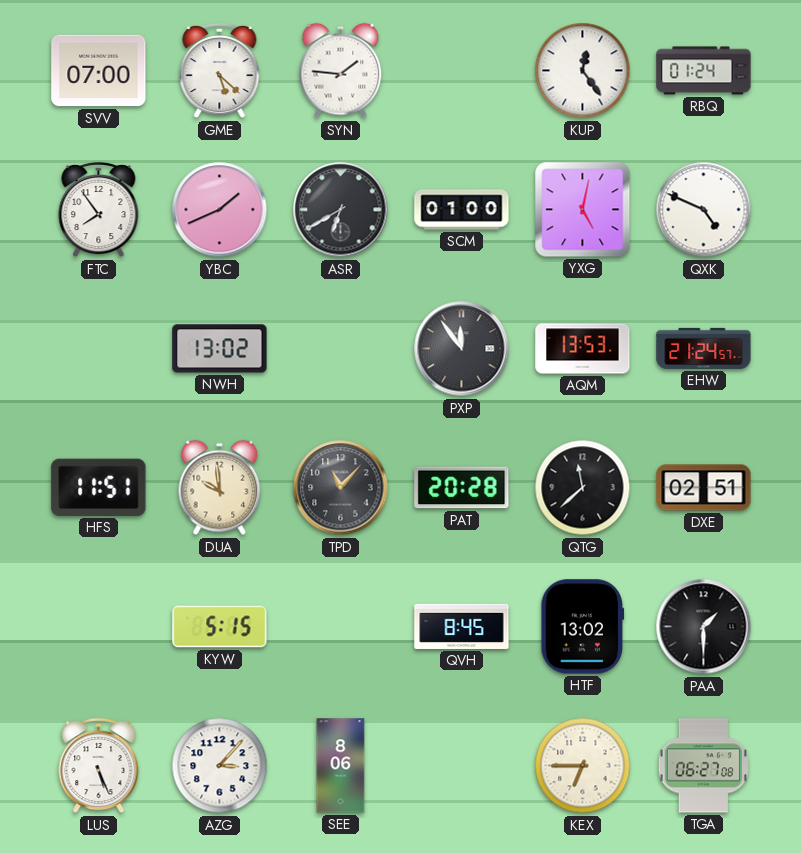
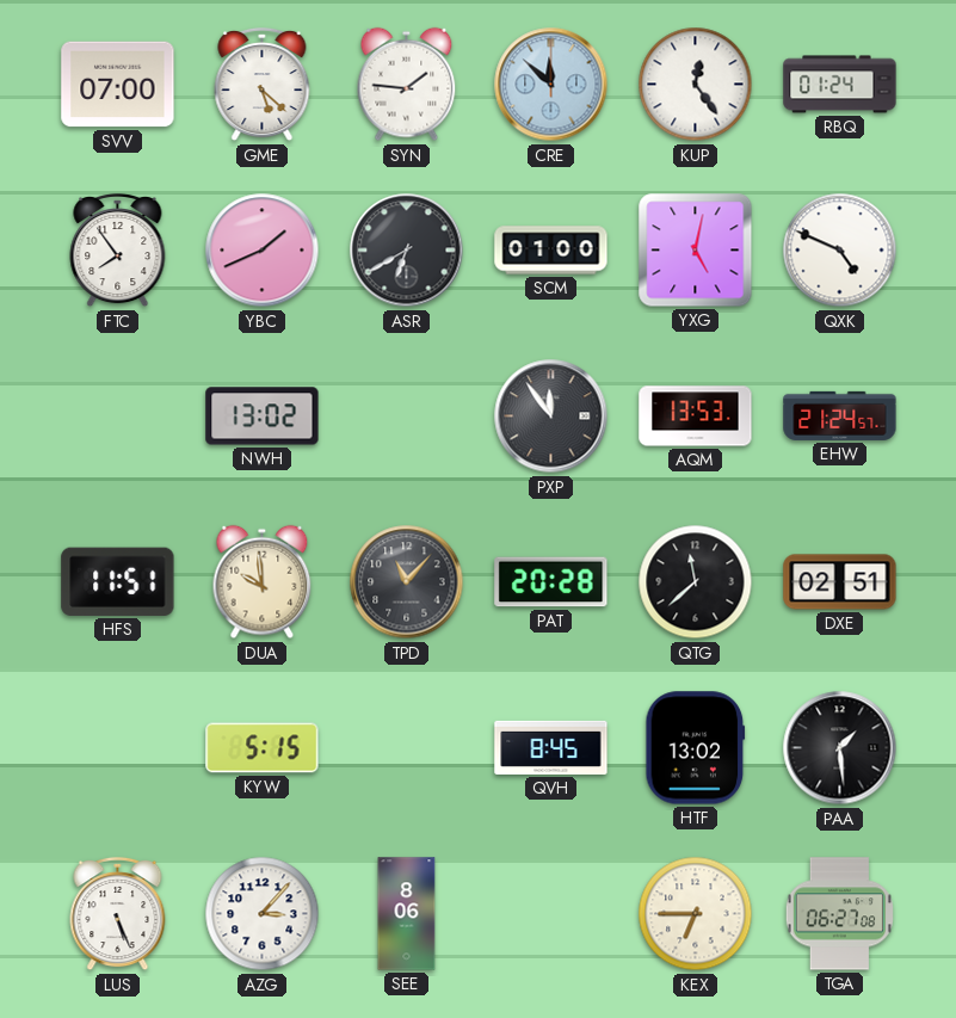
CRE: none -> 11:52 (551, 85)
PAA: 1:30 -> 1:29 (840, 748)
